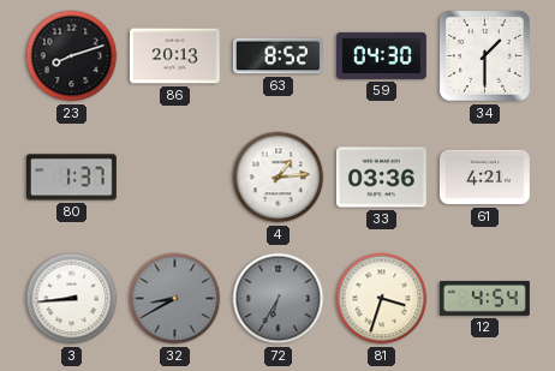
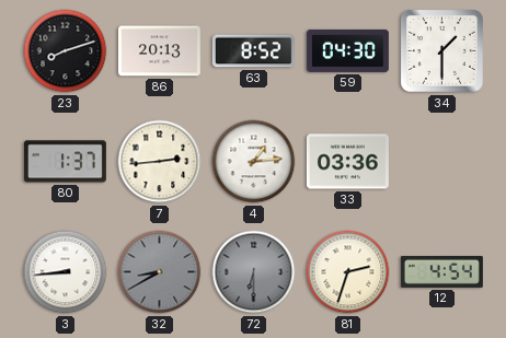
7: none -> 2:44 (160, 162)
61: 4:21 -> none (484, 178)
72: 6:35 -> 6:30 (254, 272)
81: 3:33 -> 2:33 (348, 272)
